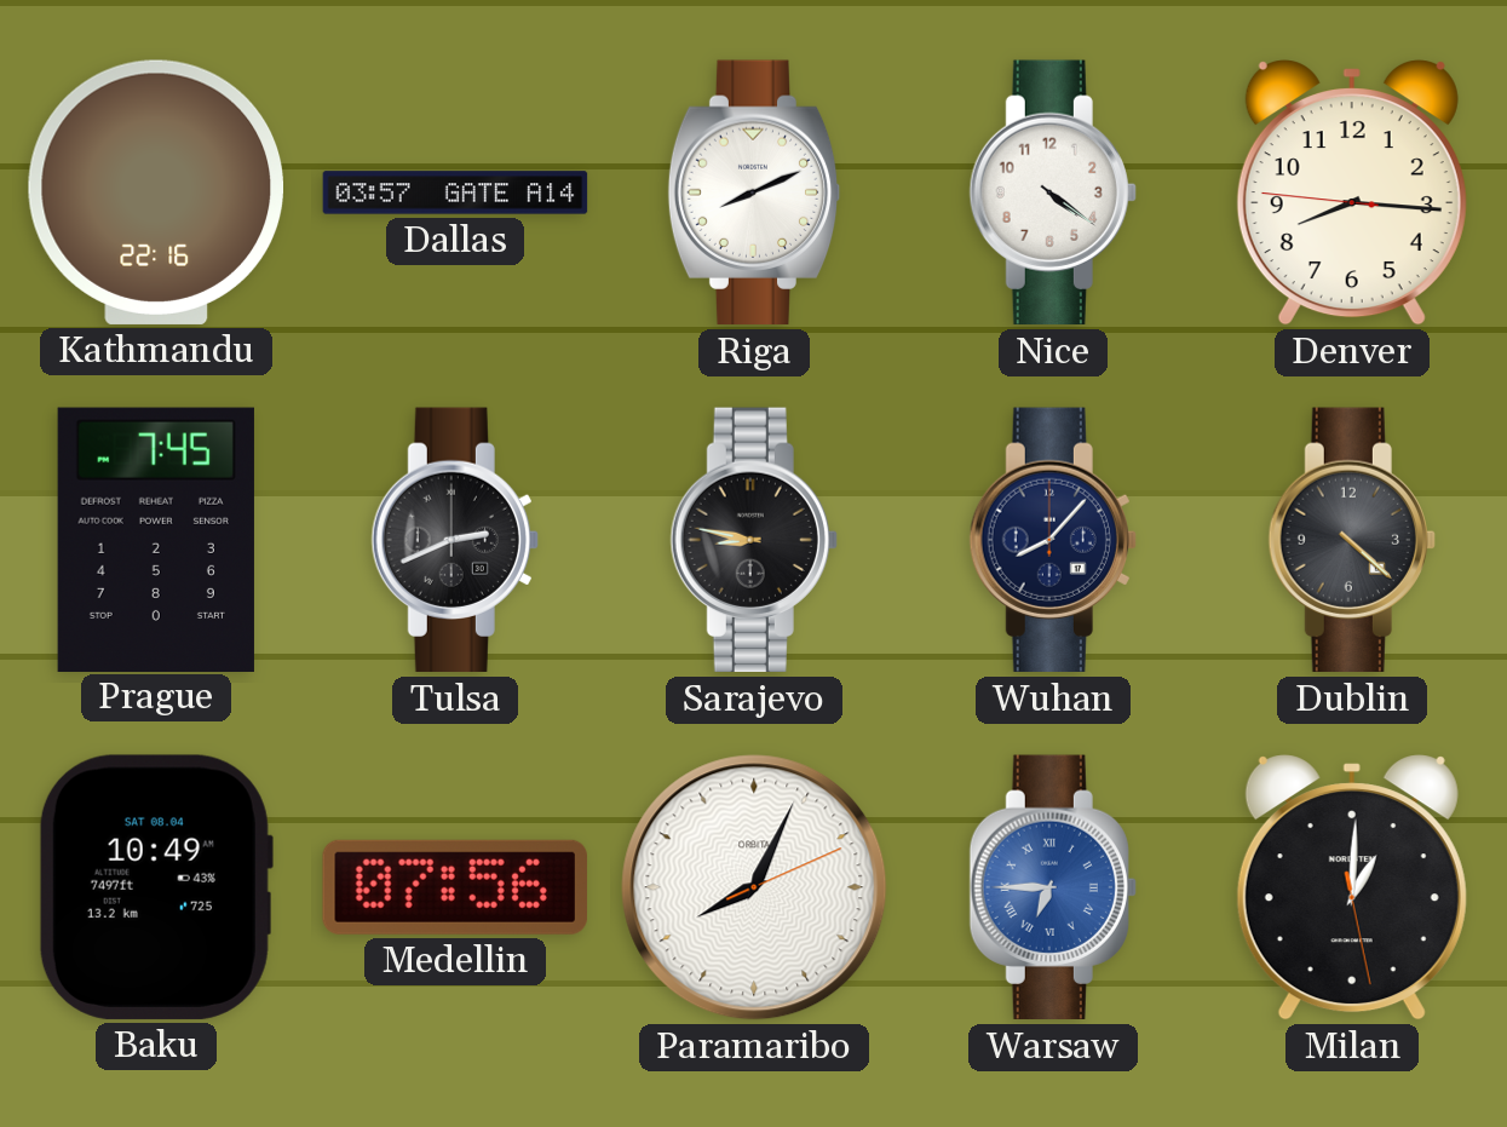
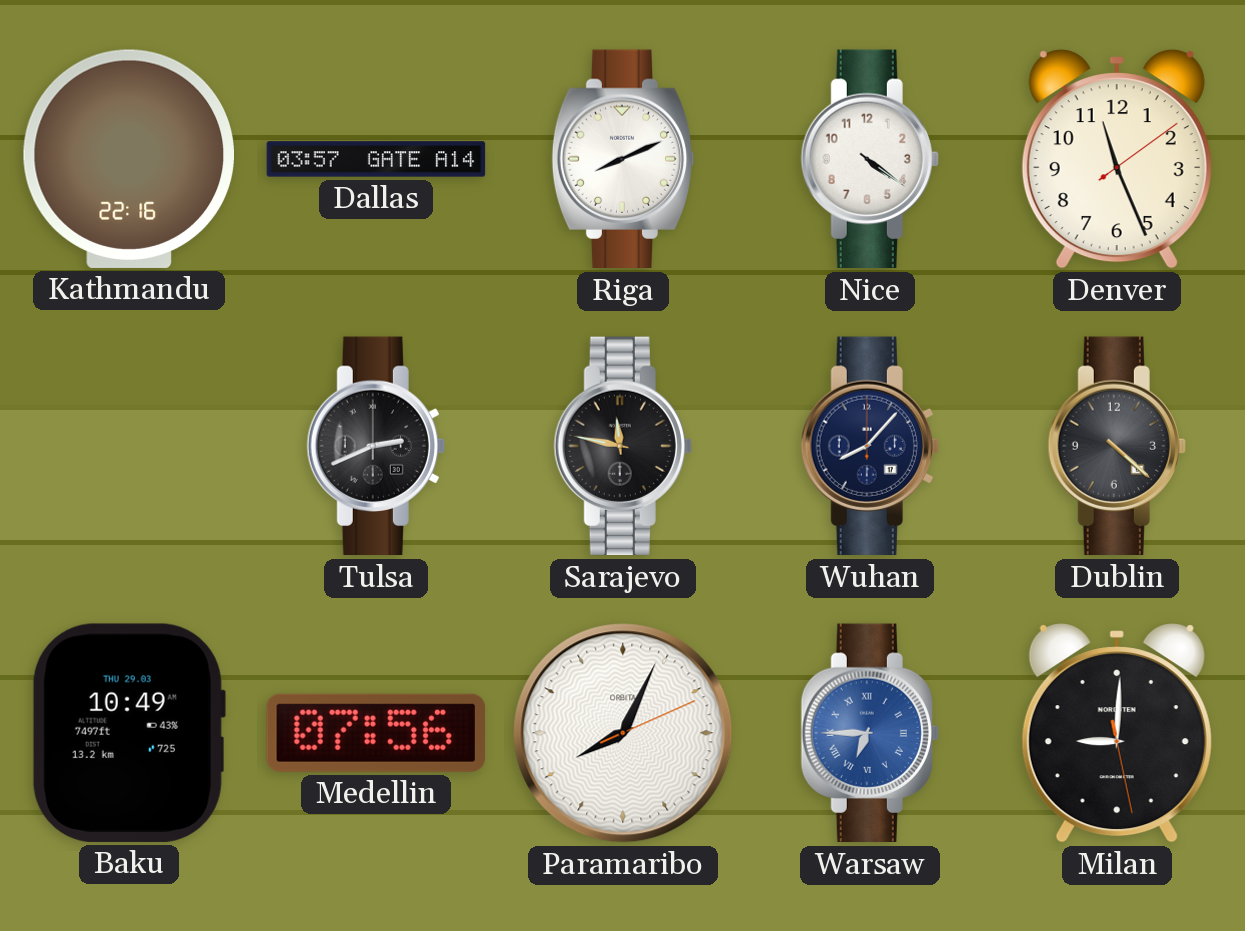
Denver: 8:15 -> 11:26 (1117, 159)
Prague: 7:45 -> none (156, 539)
Sarajevo: 8:47 -> 11:47 (623, 446)
Baku date: SAT 08.04 -> THU 29.03 (128, 733)
Milan: 1:00 -> 9:00 (1117, 733)
